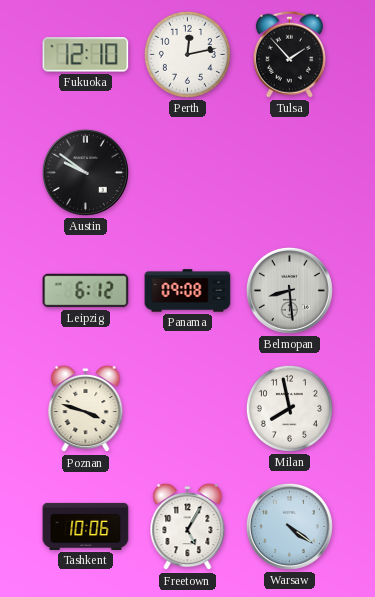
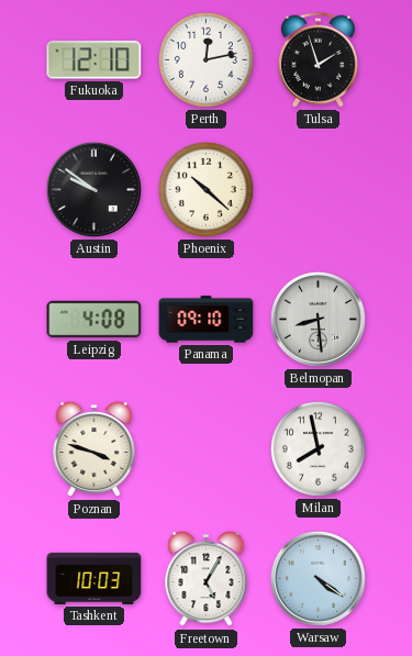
Tulsa: 1:53 -> 1:57 (318, 59)
Phoenix: none -> 10:22 (205, 189)
Leipzig: 6:12 -> 4:08 (94, 320)
Panama: 09:08 -> 09:10 (207, 320)
Tashkent: 10:06 -> 10:03 (94, 578)
